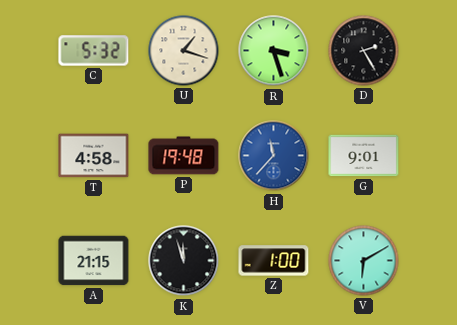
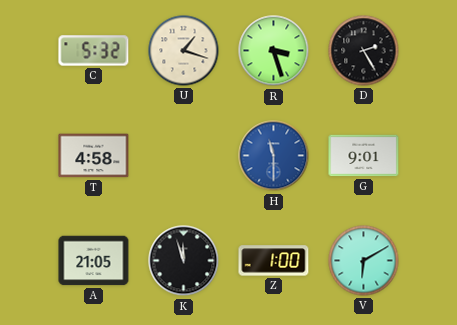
P: 19:48 -> none (184, 156)
H: 11:37 -> 11:30 (274, 156)
A: 21:15 -> 21:05 (94, 261)
